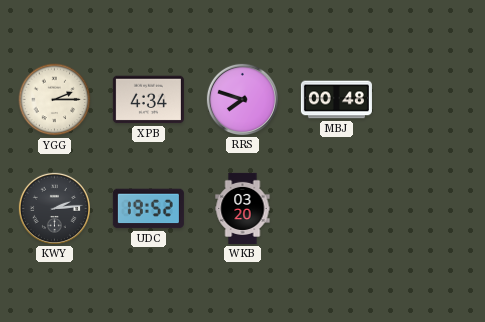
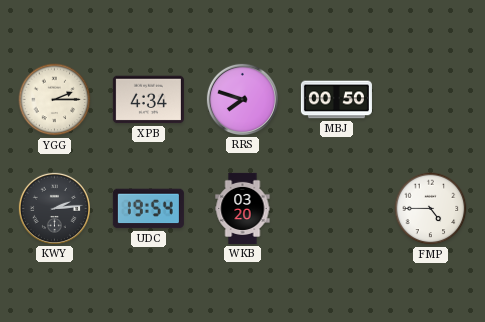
MBJ: 00:48 -> 00:50 (336, 100)
UDC: 19:52 -> 19:54 (148, 209)
FMP: none -> 4:45 (431, 209)
